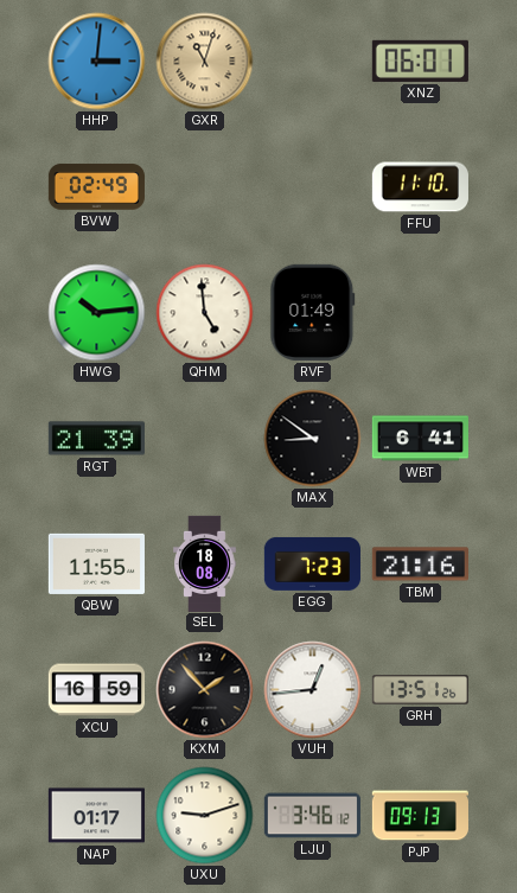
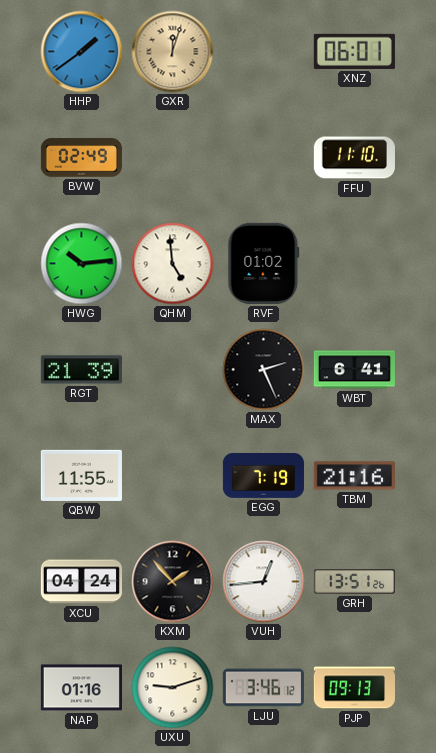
HHP: 3:01 -> 1:39 (82, 52)
GXR: 11:03 -> 12:03 (173, 52)
RVF: 01:49 -> 01:02 (264, 263)
MAX: 8:51 -> 2:26 (264, 370)
SEL: 18:08 -> none (205, 563)
EGG: 7:23 -> 7:19 (263, 475)
XCU: 16:59 -> 04:24 (81, 582)
NAP: 01:17 -> 01:16 (81, 688)
